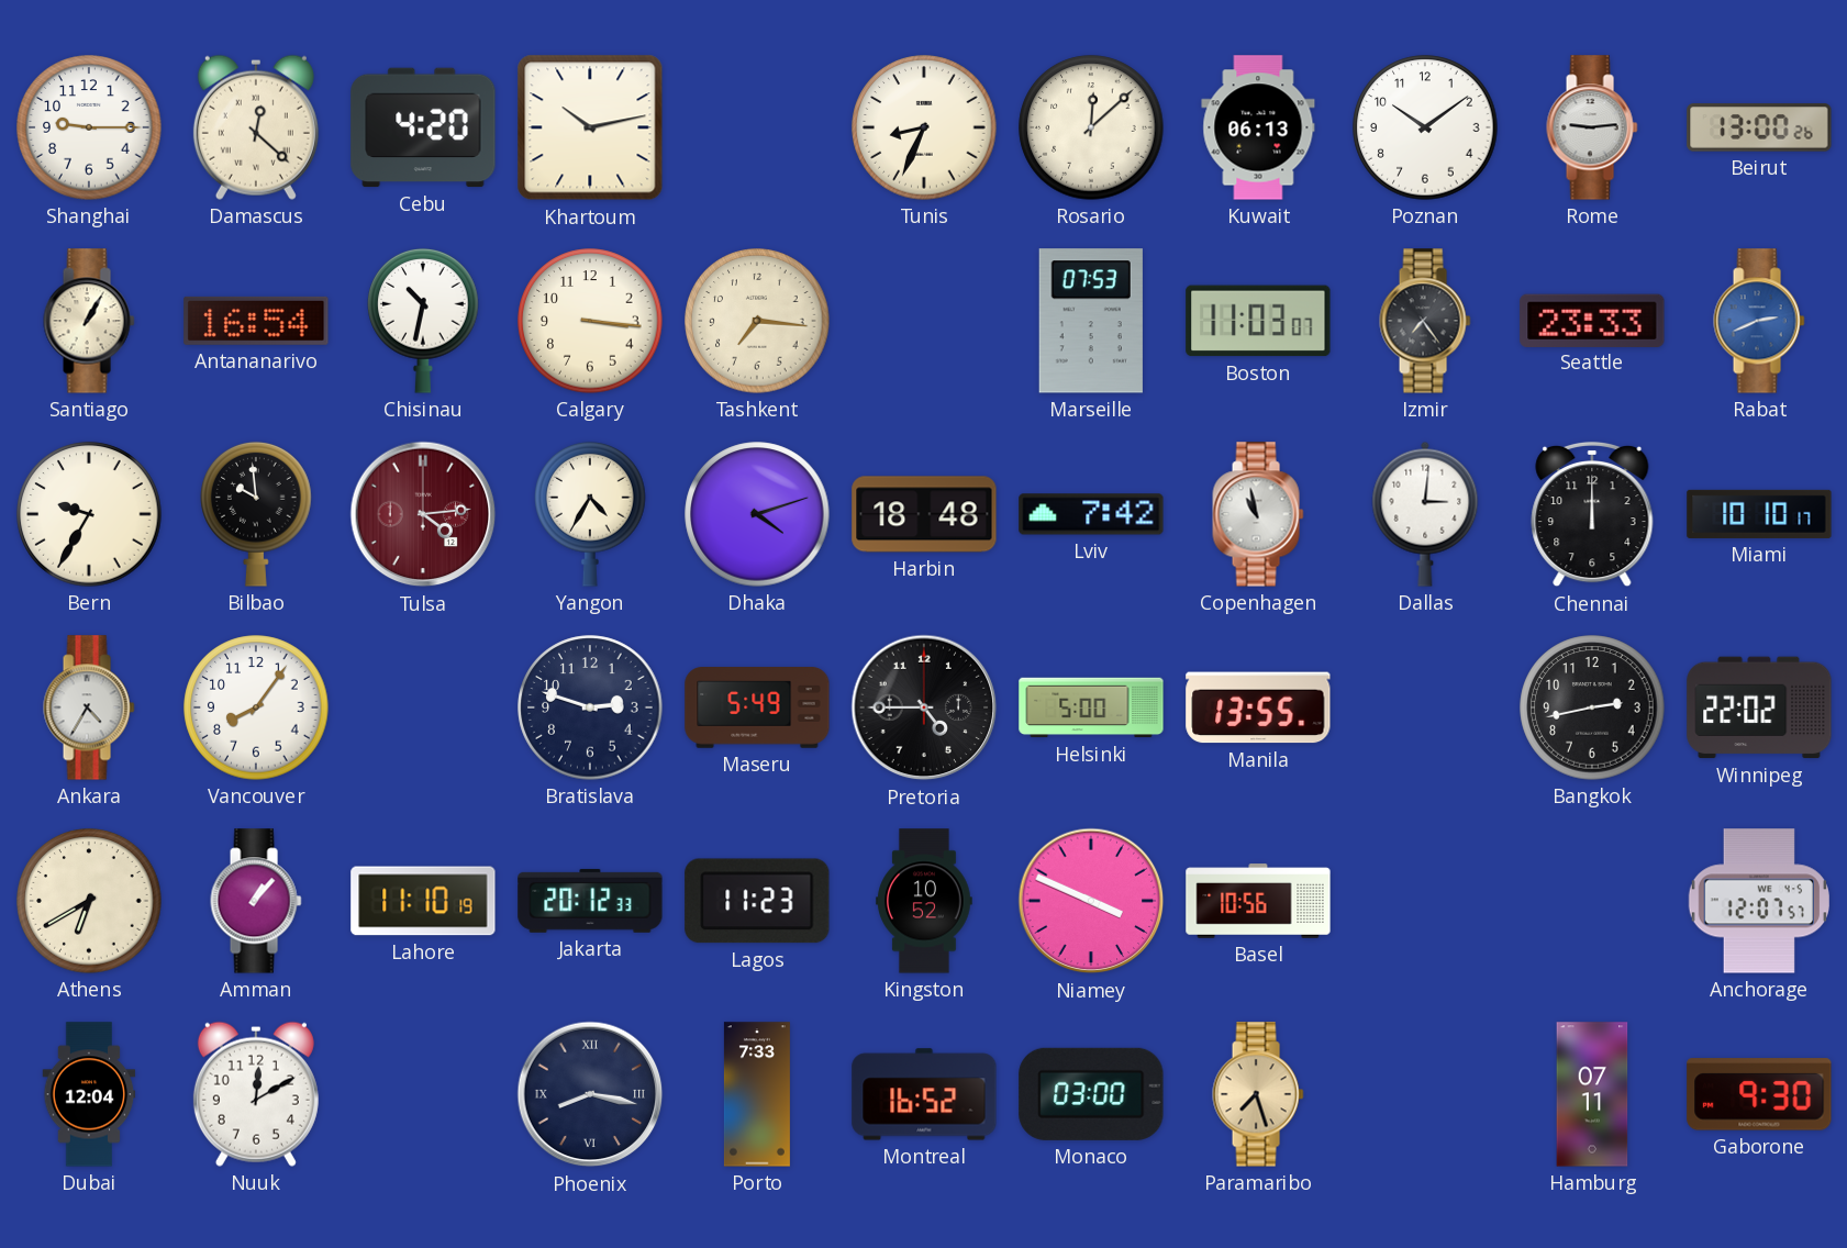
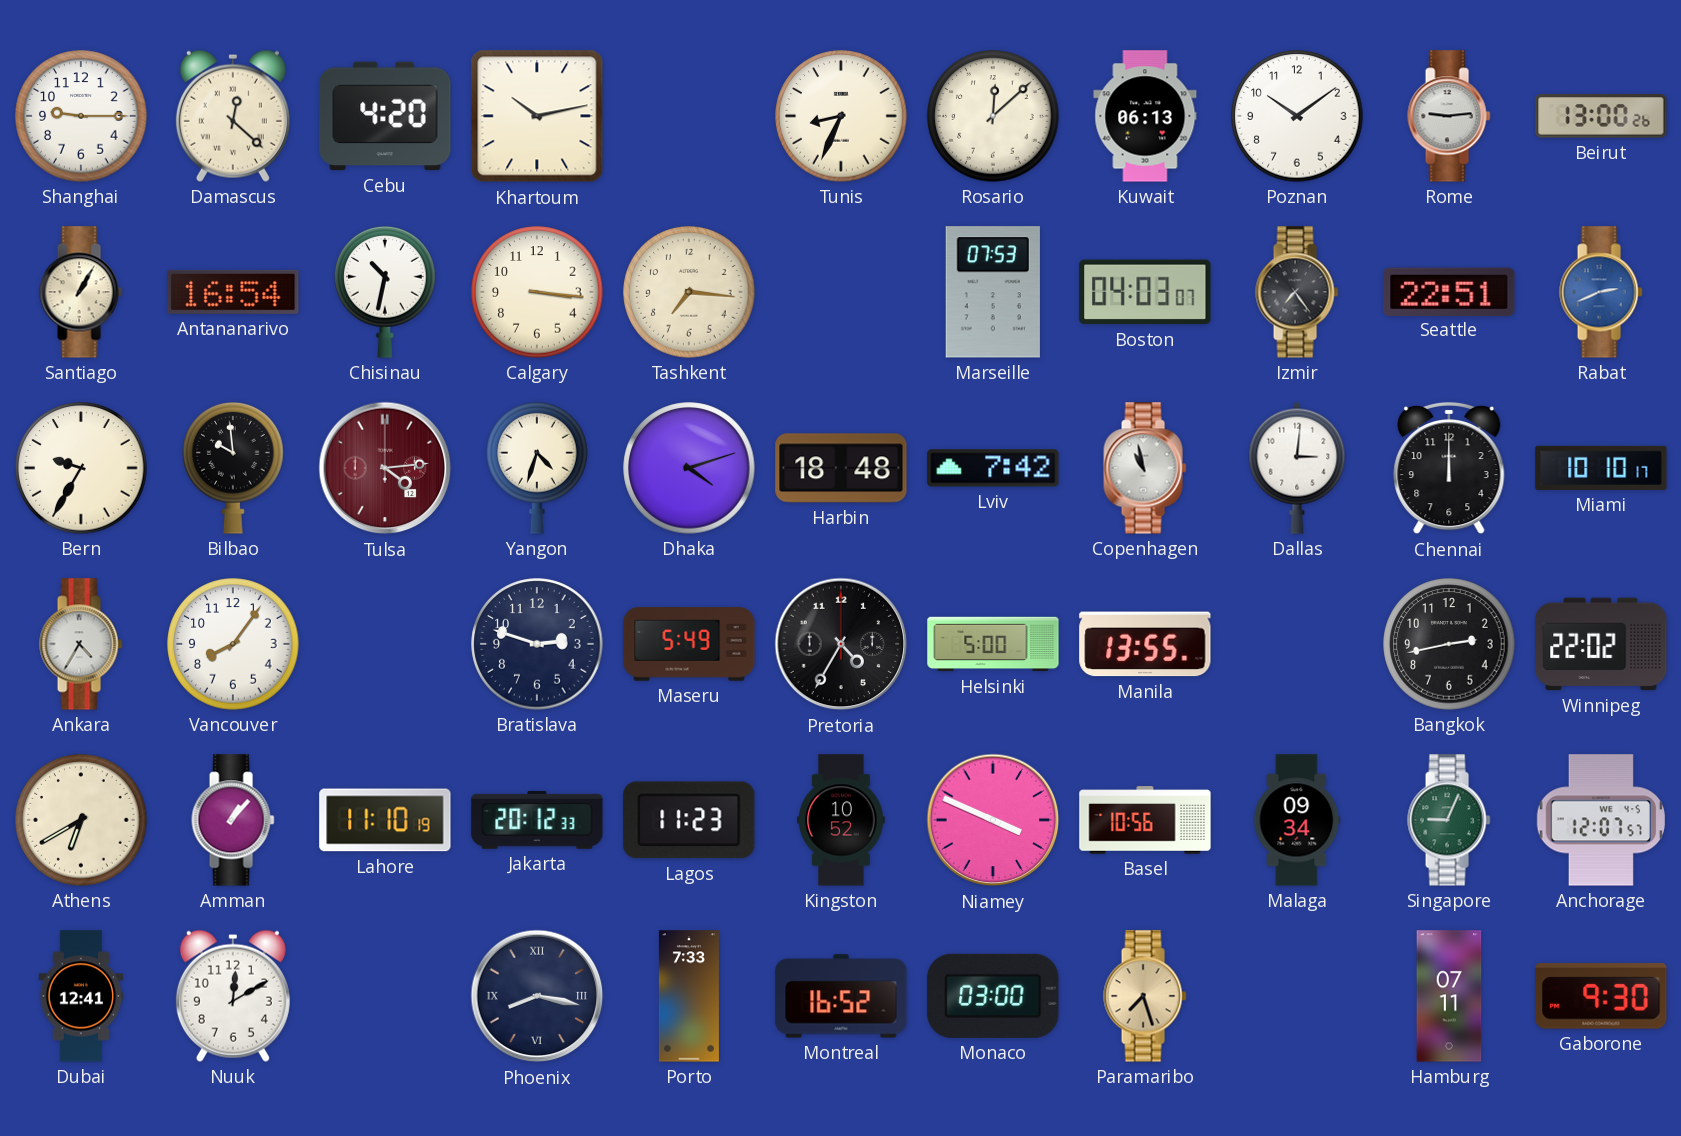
Boston: 11:03 -> 04:03 (1145, 292)
Seattle: 23:33 -> 22:51 (1449, 291)
Yangon: 4:35 -> 4:33 (537, 468)
Pretoria: 4:45 -> 4:35 (841, 644)
Malaga: none -> 09:34 (1297, 820)
Singapore: none -> 9:04 (1449, 820)
Dubai: 12:04 -> 12:41 (81, 996)
